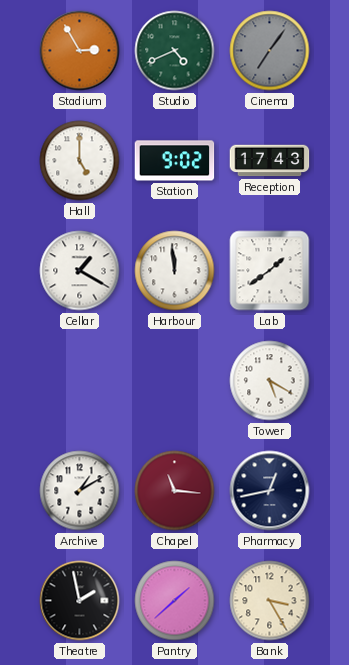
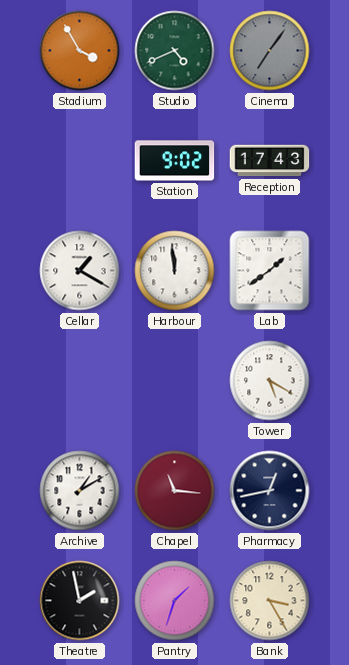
Stadium: 2:55 -> 3:55 (80, 51)
Hall: 5:00 -> none (80, 161)
Pantry: 1:38 -> 1:33 (175, 601)
